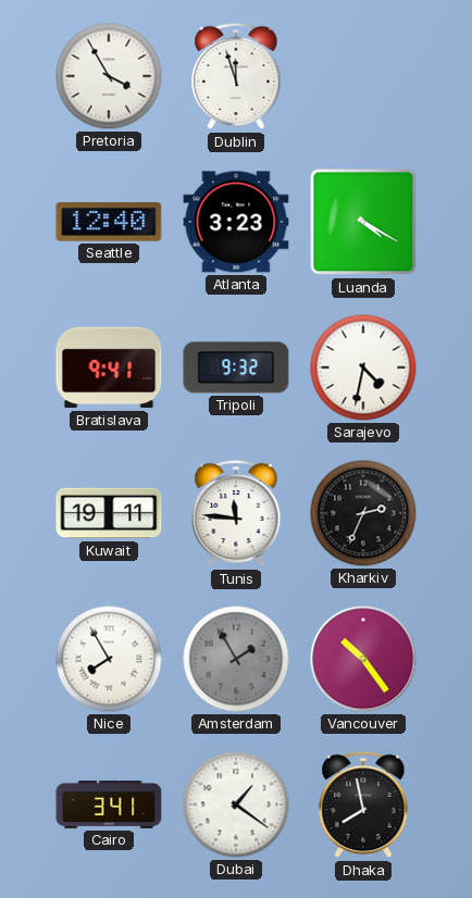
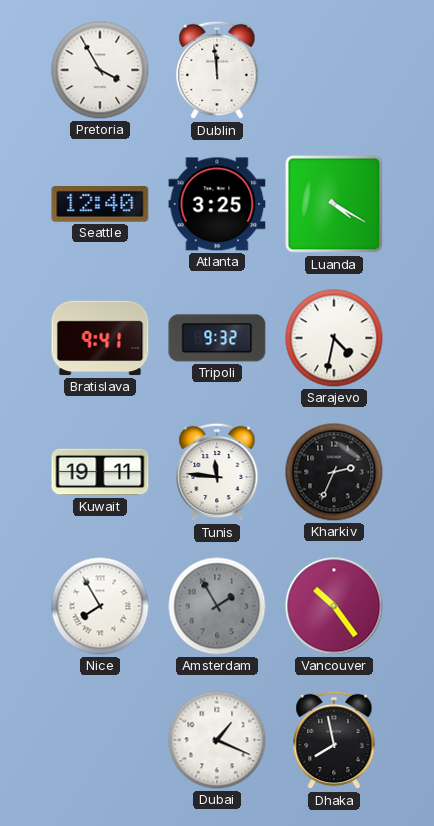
Dublin: 11:57 -> 11:59 (217, 70)
Atlanta: 3:23 -> 3:25 (217, 204)
Cairo: 3:41 -> none (109, 805)
Dubai: 1:21 -> 1:19 (217, 740)
